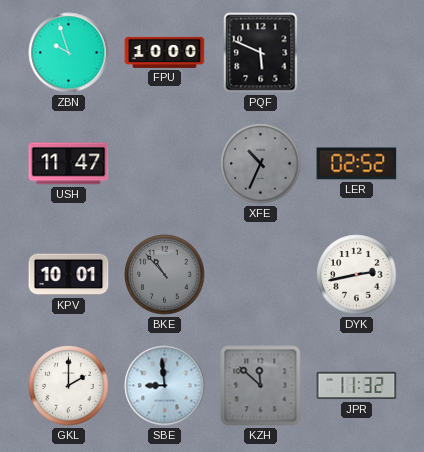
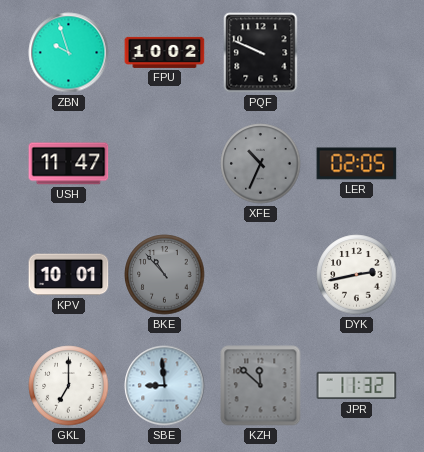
FPU: 10:00 -> 10:02 (165, 52)
PQF: 5:49 -> 9:49 (261, 53)
LER: 02:52 -> 02:05 (357, 164)
GKL: 2:00 -> 7:00 (69, 386)
